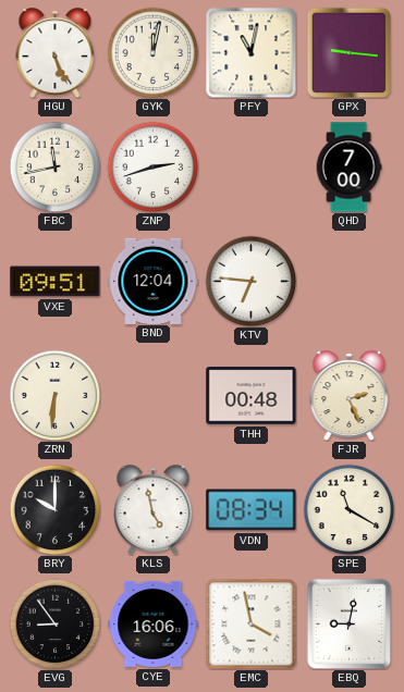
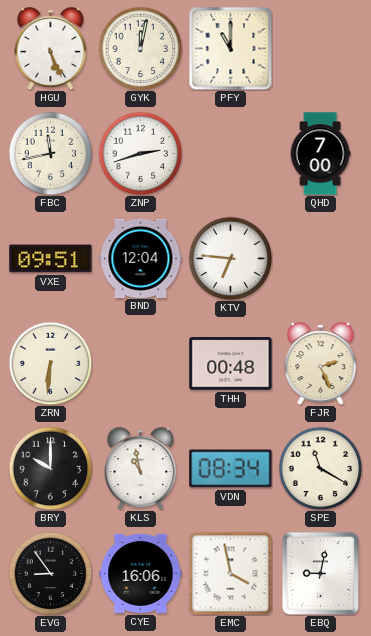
PFY: 11:02 -> 11:00 (230, 48)
GPX: 9:16 -> none (348, 52)
KLS: 4:58 -> 10:58 (141, 469)
